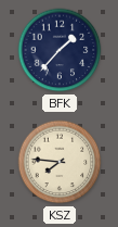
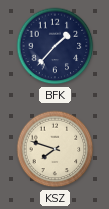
KSZ: 7:46 -> 7:48 (55, 149)
